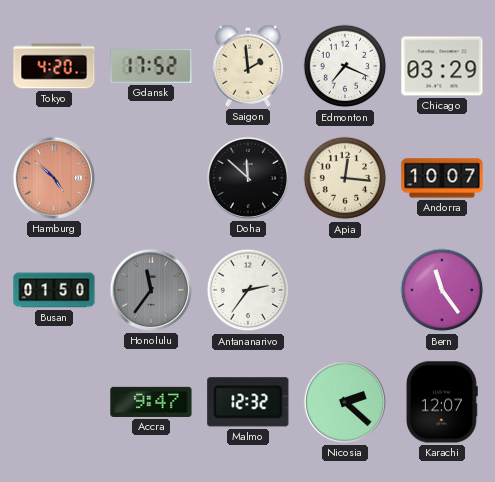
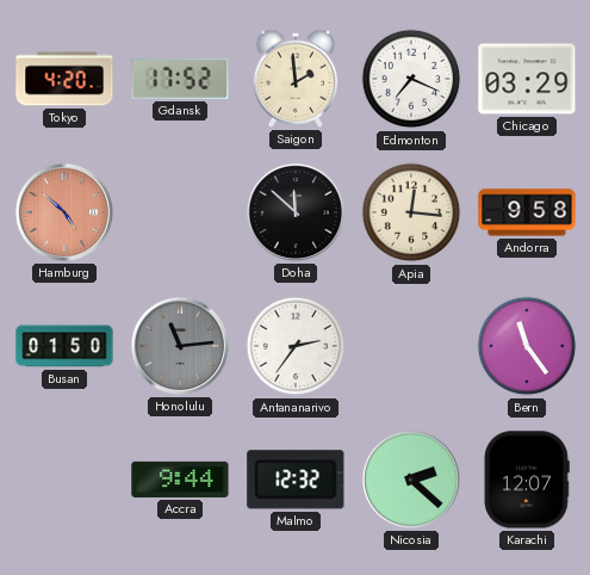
Andorra: 10:07 -> 9:58 (527, 212)
Honolulu: 11:36 -> 11:14 (180, 346)
Accra: 9:47 -> 9:44 (180, 480)
